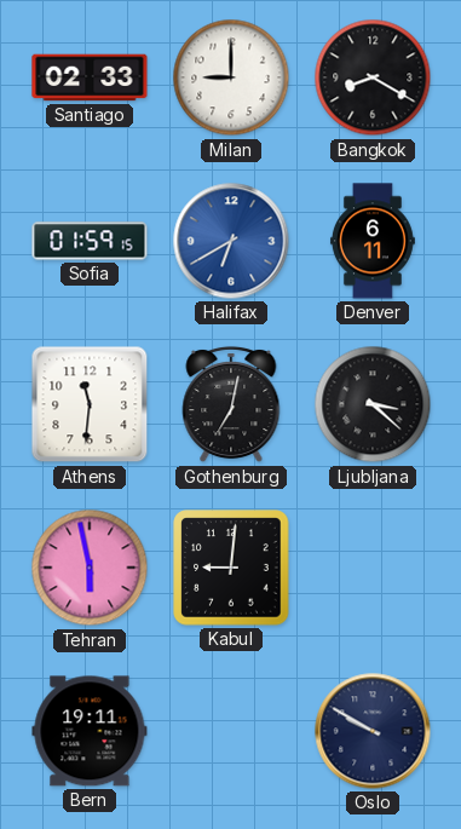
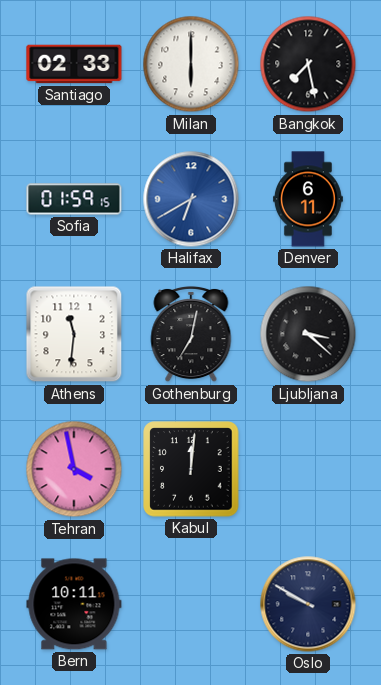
Milan: 9:00 -> 6:00 (191, 64)
Bangkok: 8:20 -> 7:28 (308, 64)
Tehran: 5:58 -> 3:58 (74, 469)
Kabul: 9:01 -> 12:01 (191, 469)
Bern: 19:11 -> 10:11 (74, 604)
